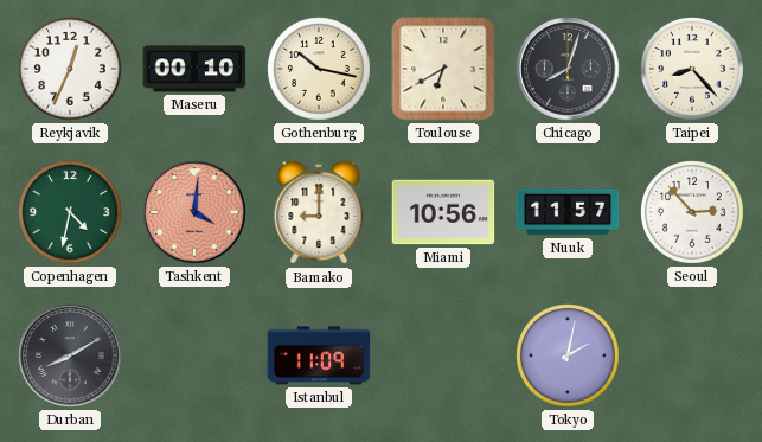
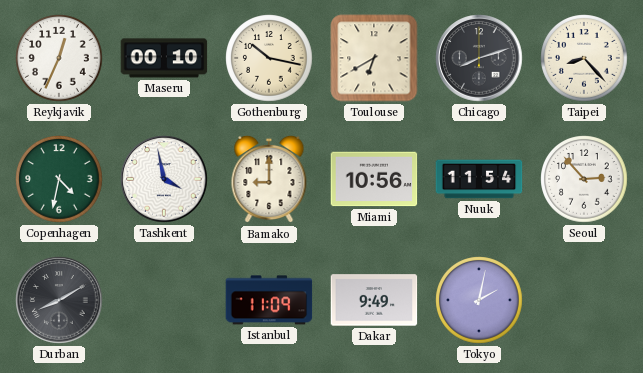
Chicago: 8:03 -> 8:12 (479, 58)
Tashkent: 4:01 -> 3:58 (164, 179)
Tashkent dial: salmon -> white (164, 179)
Nuuk: 11:57 -> 11:54 (479, 179)
Dakar: none -> 9:49 (374, 300)
